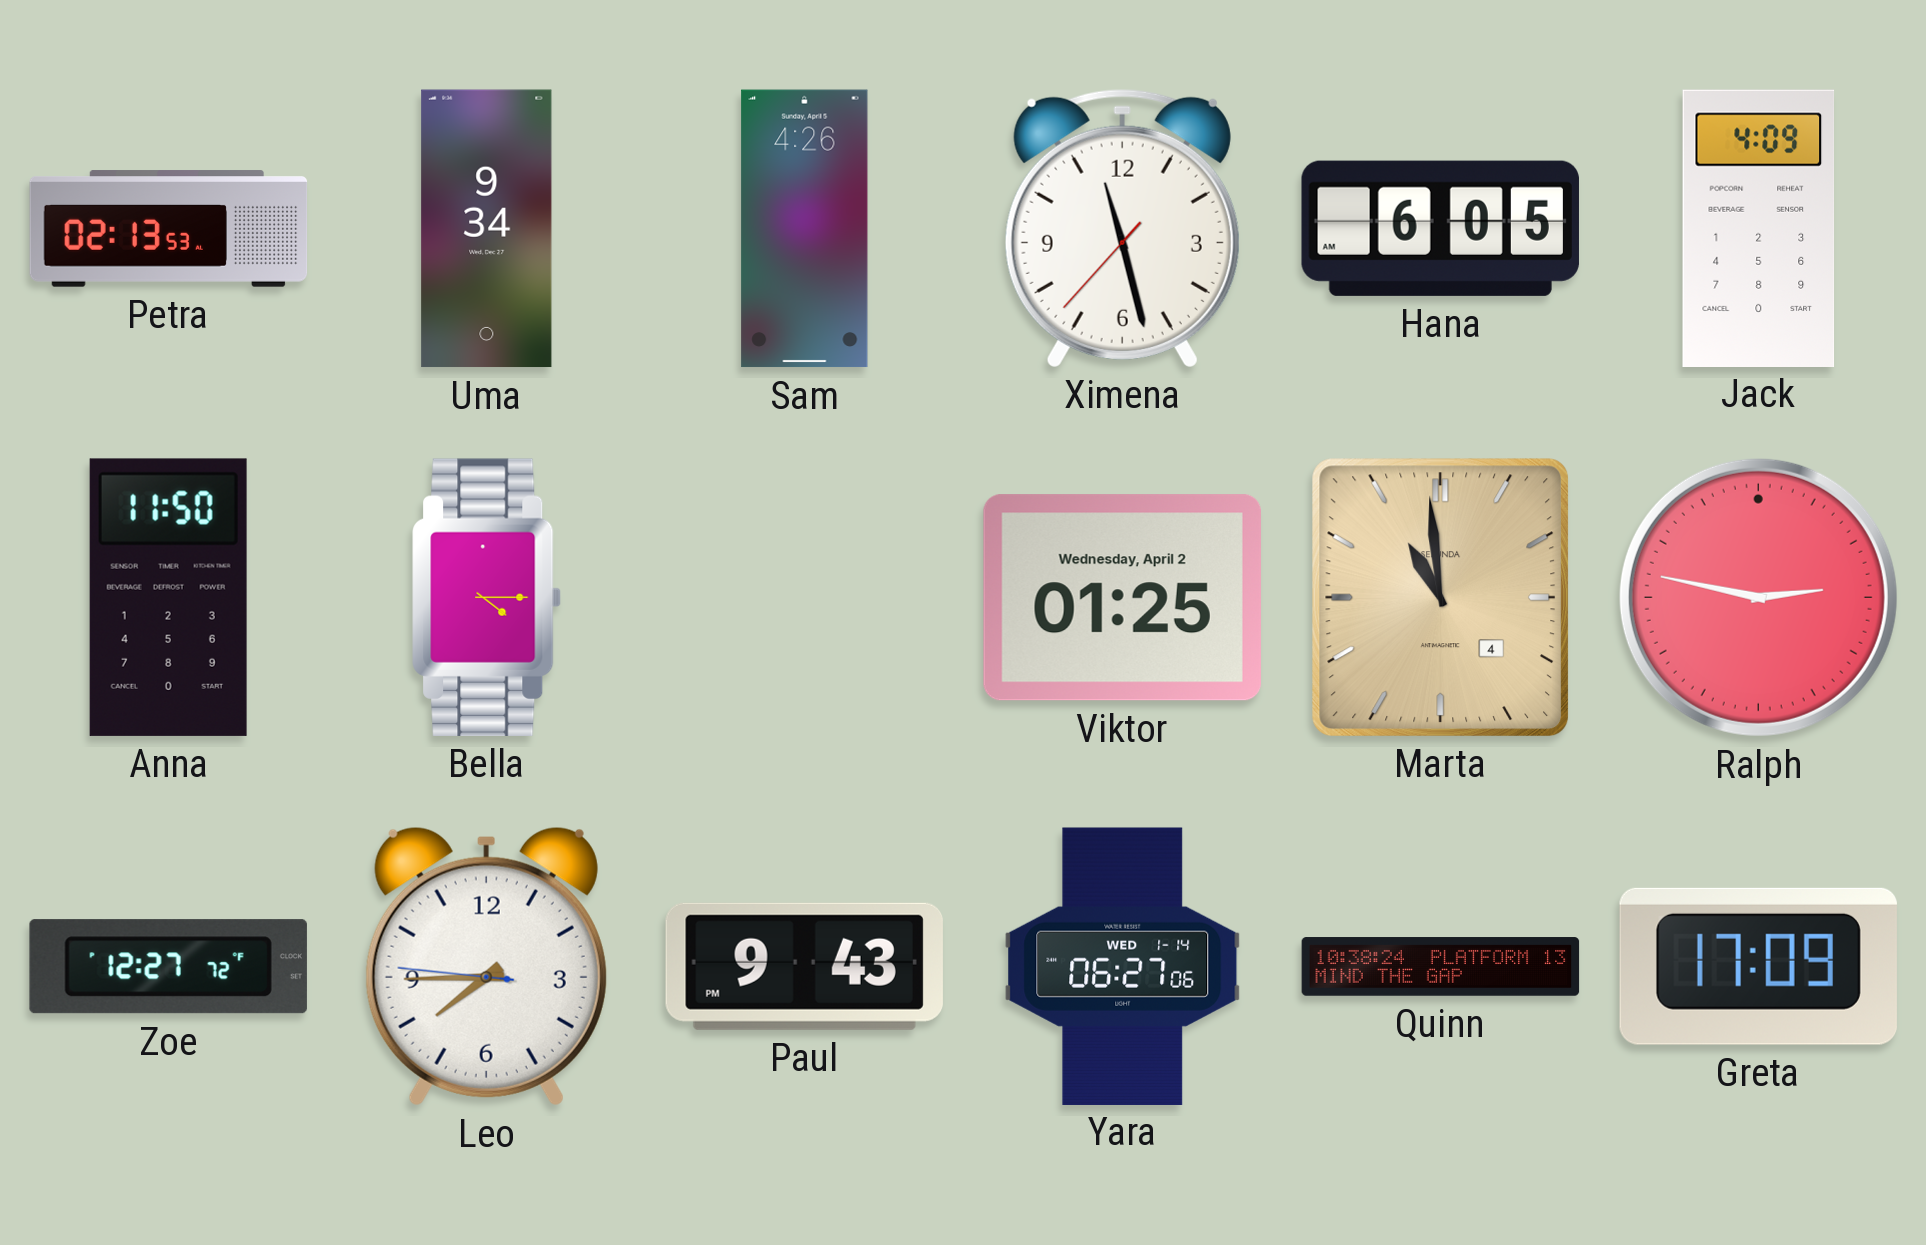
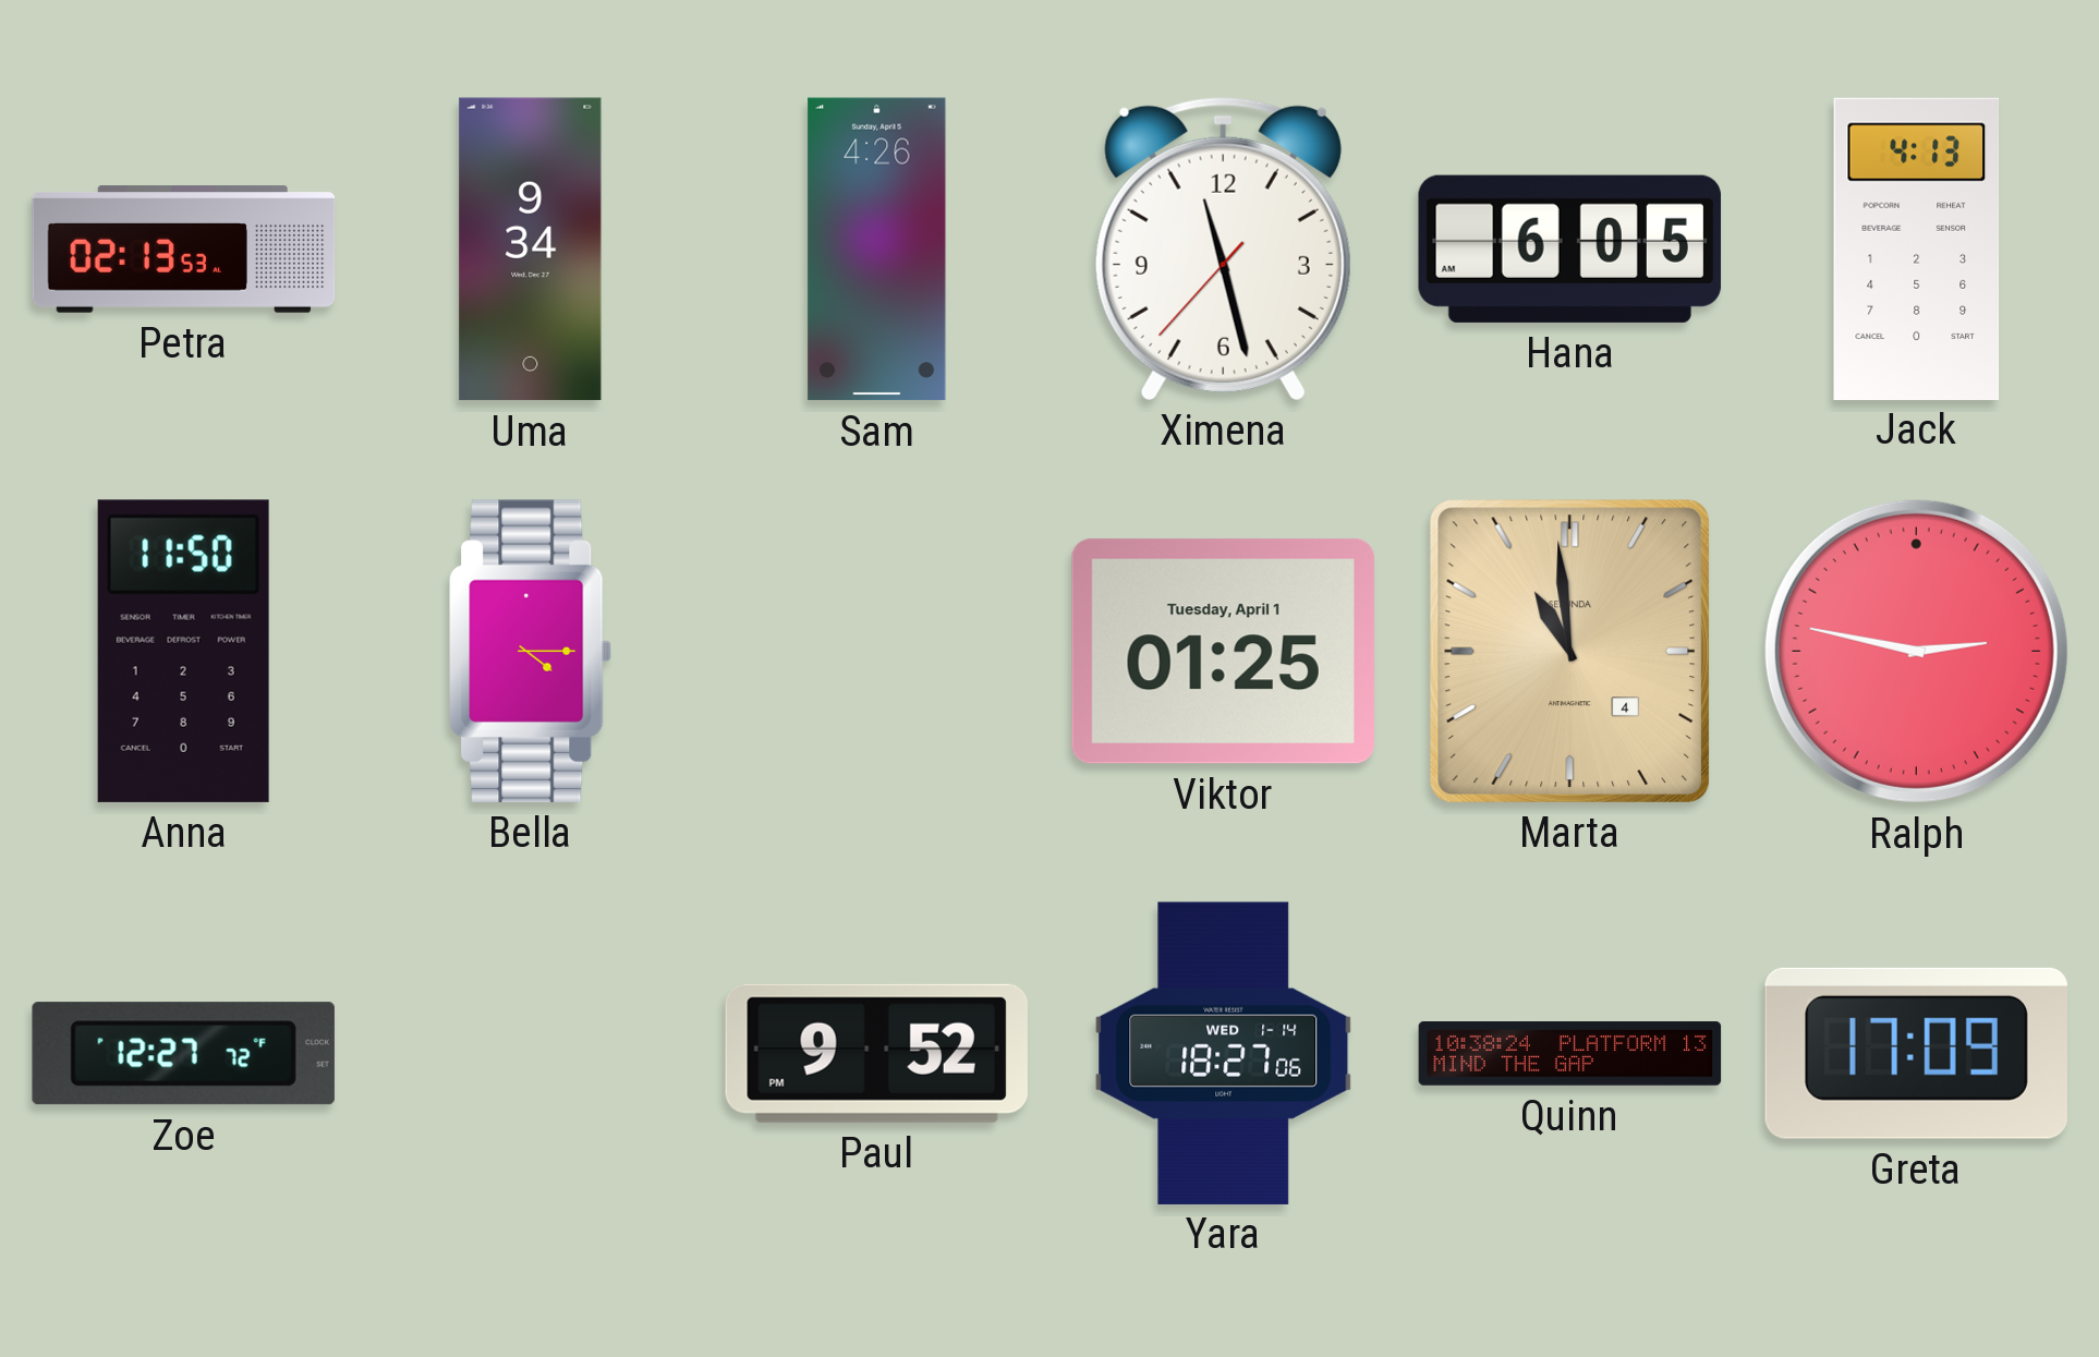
Jack: 4:09 -> 4:13 (1916, 249)
Viktor date: Wednesday, April 2 -> Tuesday, April 1 (1223, 652)
Leo: 7:44 -> none (486, 966)
Paul: 9:43 -> 9:52 (876, 1053)
Yara: 06:27 -> 18:27 (1224, 1053)
